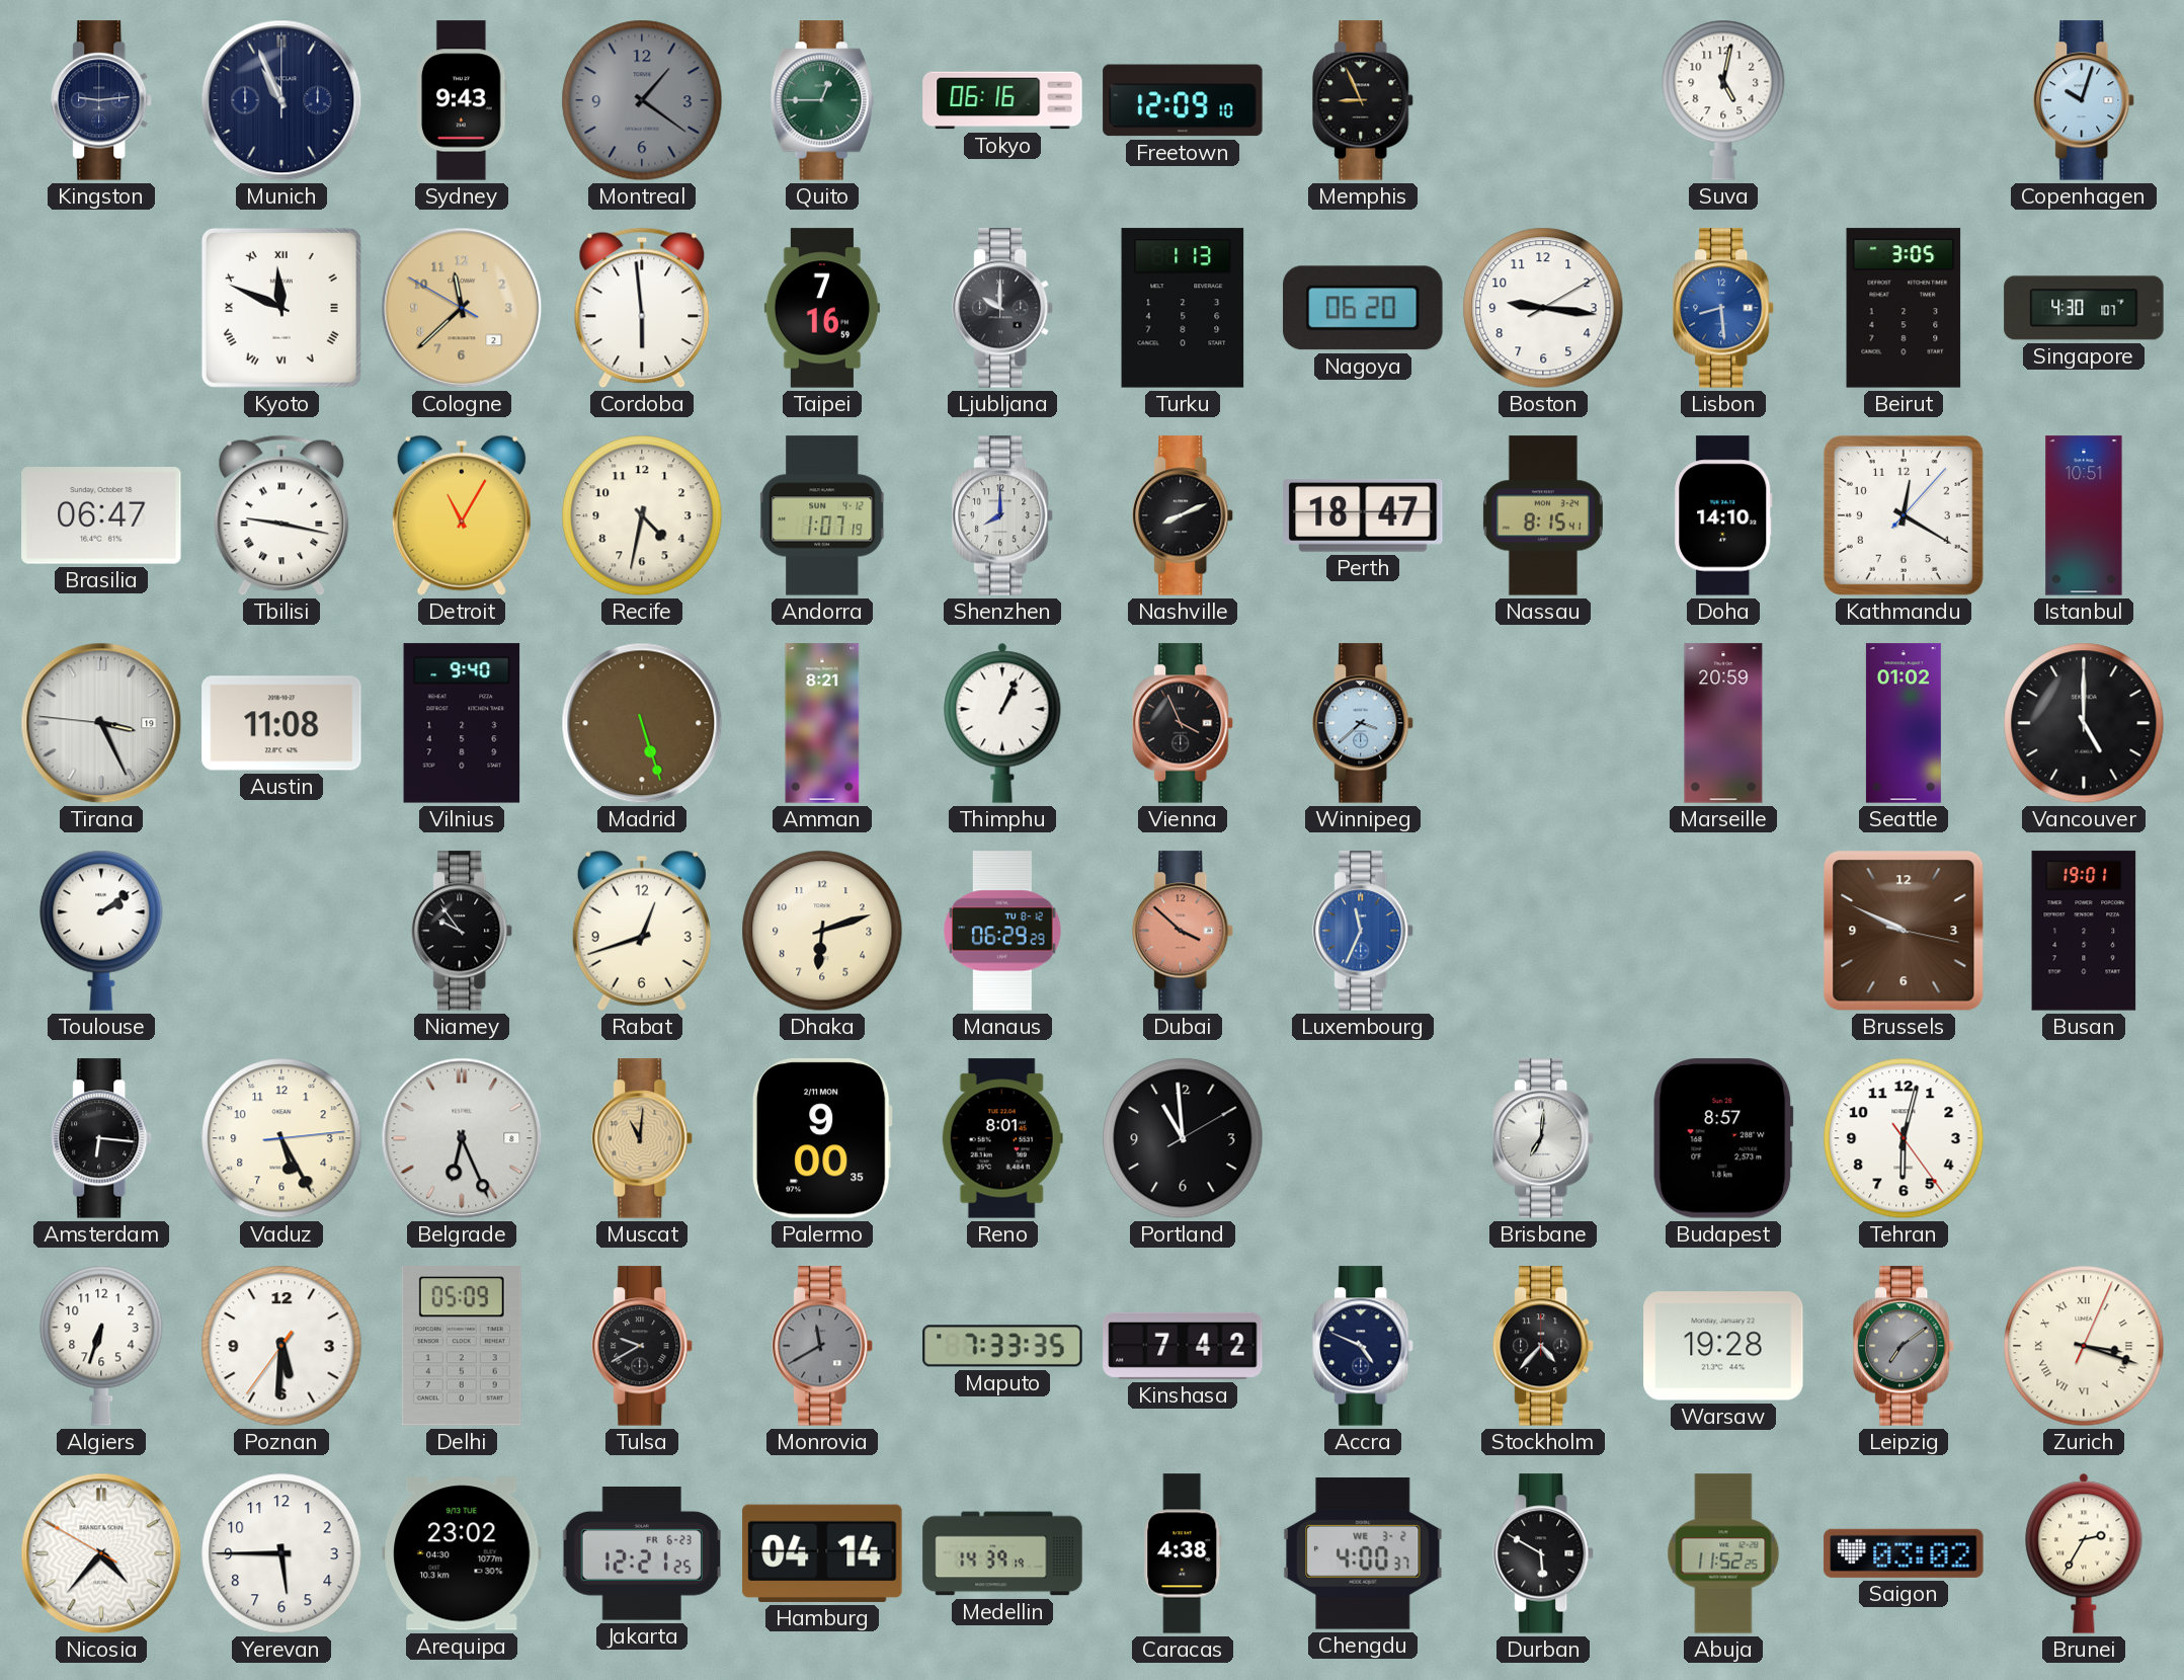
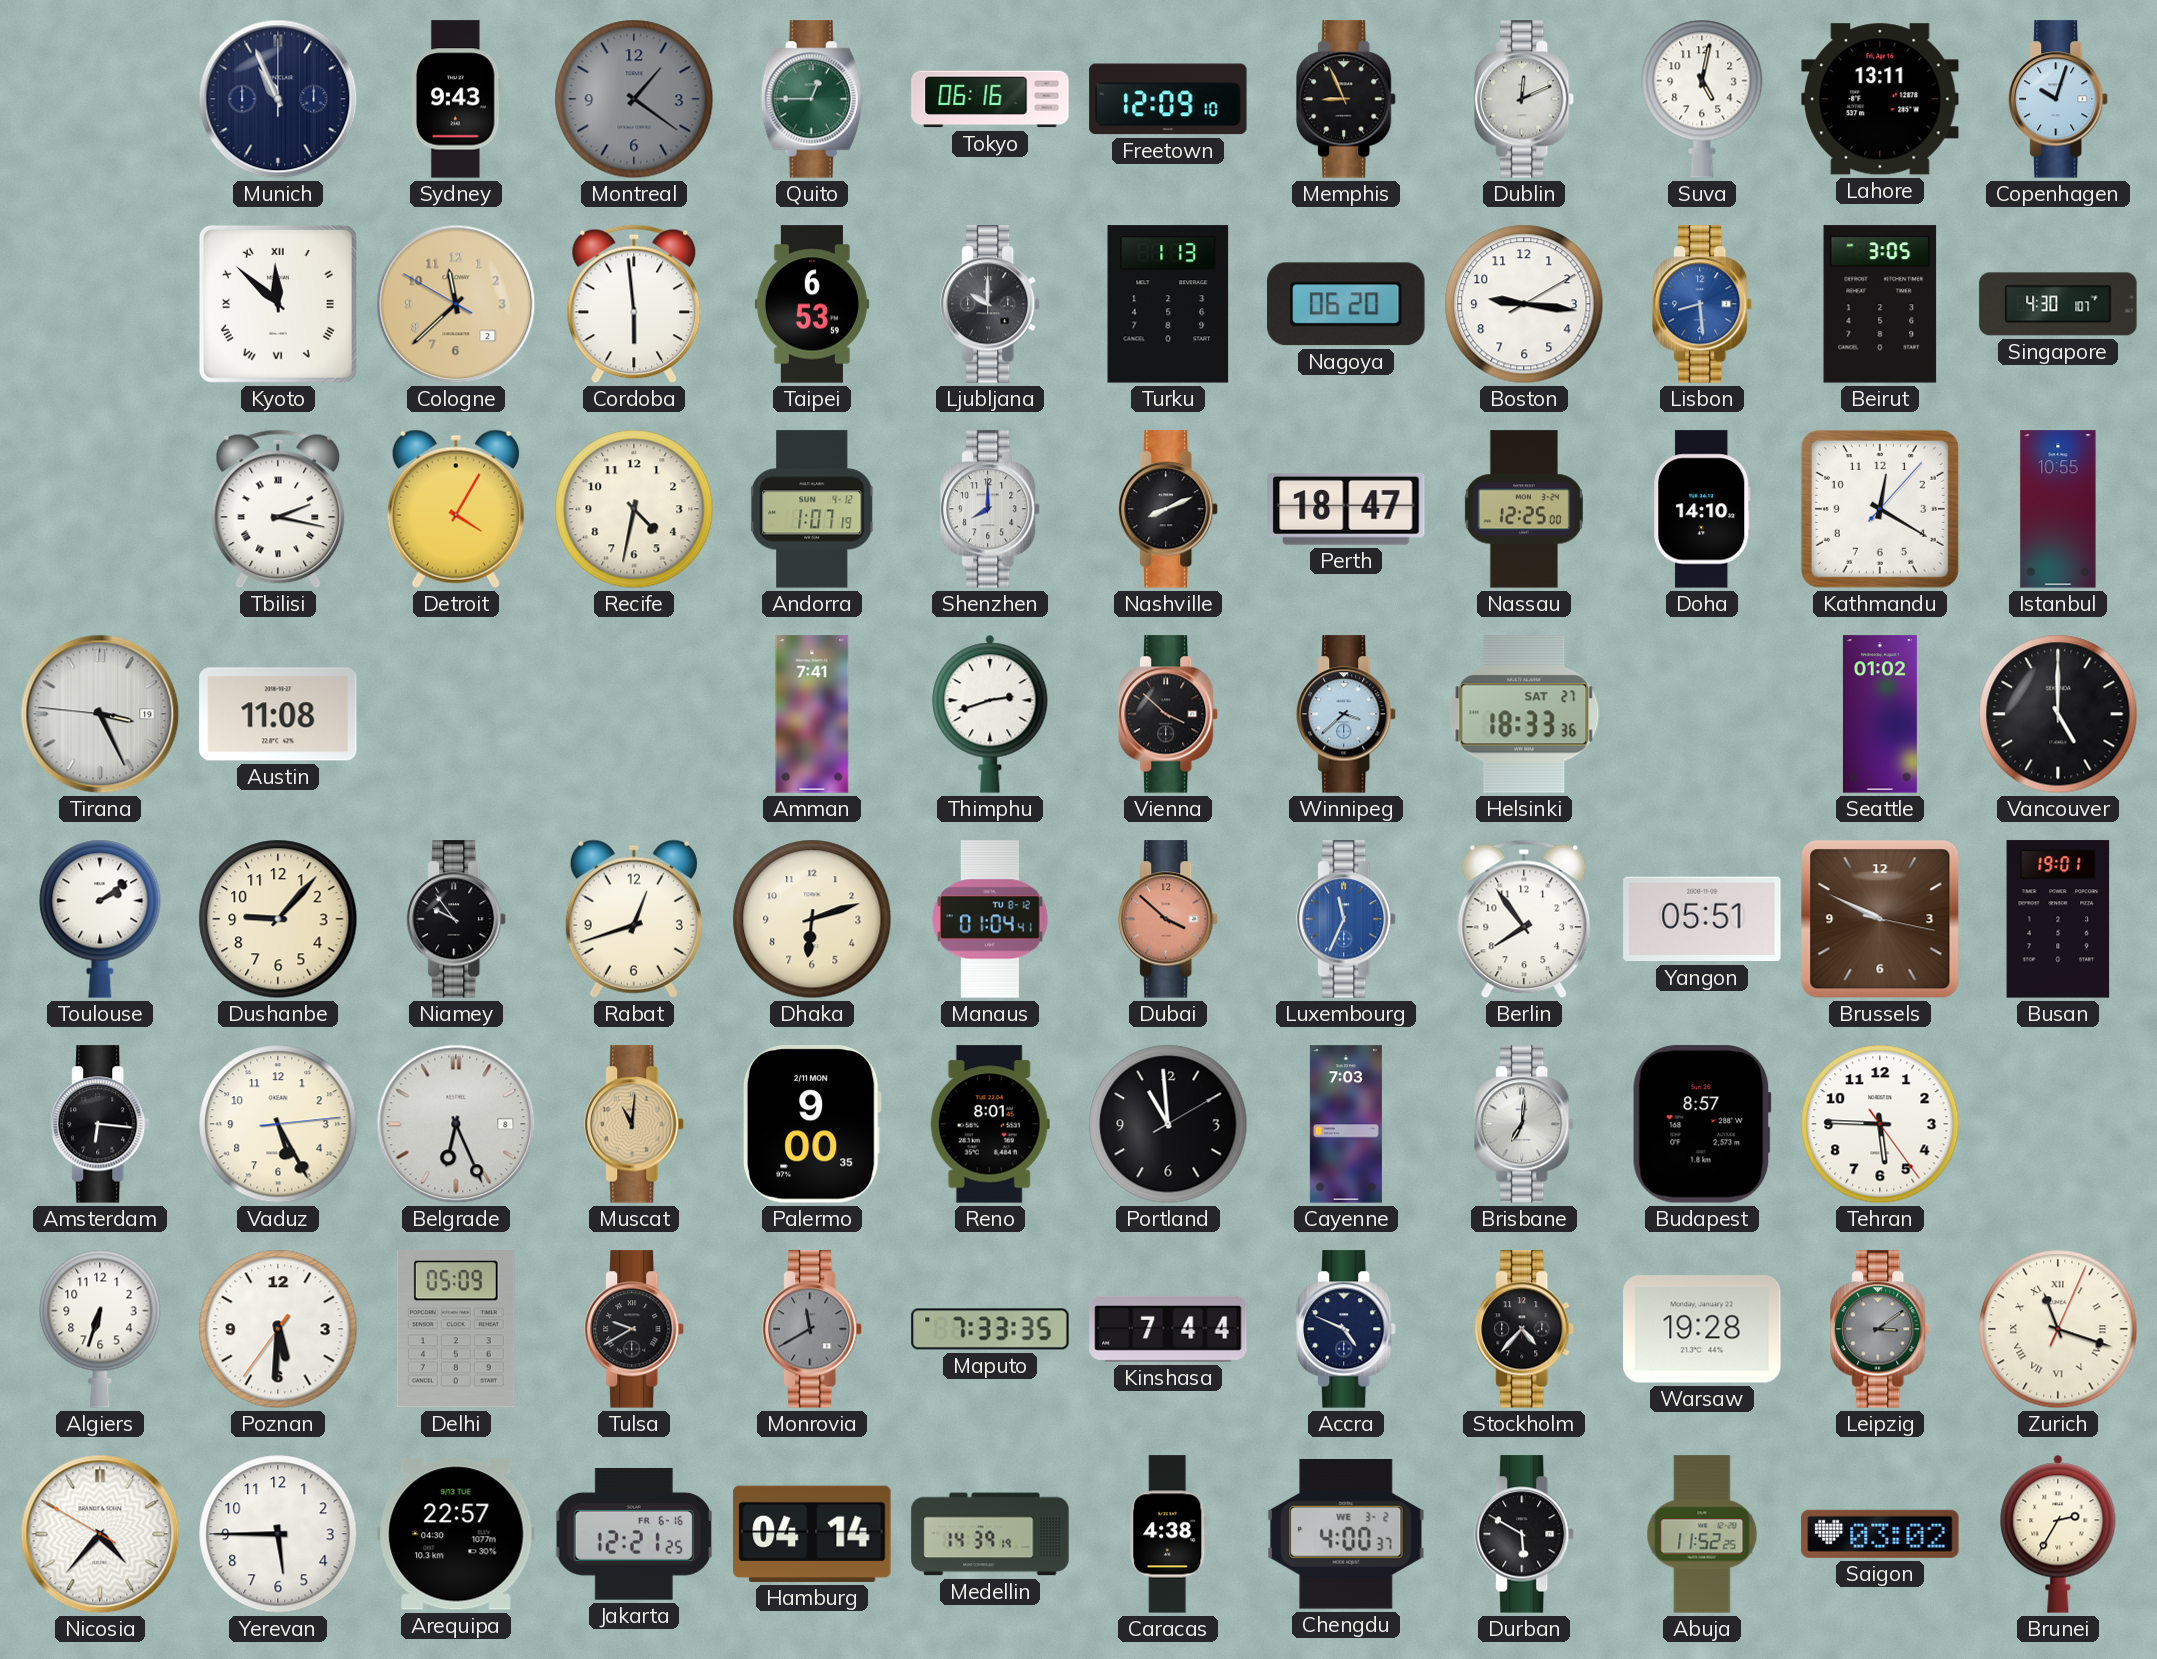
Kingston: 9:14 -> none (102, 100)
Dublin: none -> 12:11 (1525, 99)
Lahore: none -> 13:11 (1880, 99)
Kyoto: 11:49 -> 11:52 (278, 304)
Taipei: 7:16 -> 6:53 (812, 304)
Brasilia: 06:47 -> none (101, 516)
Tbilisi: 9:17 -> 2:17 (278, 509)
Detroit: 11:05 -> 4:05 (456, 509)
Nassau: 8:15 -> 12:25 (1524, 509)
Istanbul: 10:51 -> 10:55 (2058, 509)
Vilnius: 9:40 -> none (462, 723)
Madrid: 5:27 -> none (642, 723)
Amman: 8:21 -> 7:41 (812, 714)
Thimphu: 1:04 -> 2:42 (990, 714)
Vienna: 3:56 -> 3:52 (1169, 714)
Helsinki: none -> 18:33 (1524, 714)
Marseille: 20:59 -> none (1723, 723)
Dushanbe: none -> 9:07 (278, 919)
Manaus: 06:29 -> 01:04 (990, 919)
Berlin: none -> 7:54 (1524, 919)
Yangon: none -> 05:51 (1702, 919)
Cayenne: none -> 7:03 (1346, 1124)
Tehran: 6:02 -> 5:45 (1880, 1124)
Kinshasa: 7:42 -> 7:44 (1168, 1329)
Leipzig: 7:09 -> 3:09 (1881, 1329)
Zurich: 3:18 -> 11:18 (2058, 1329)
Arequipa: 23:02 -> 22:57 (456, 1534)
Jakarta date: FR 6-23 -> FR 6-16 (634, 1535)
